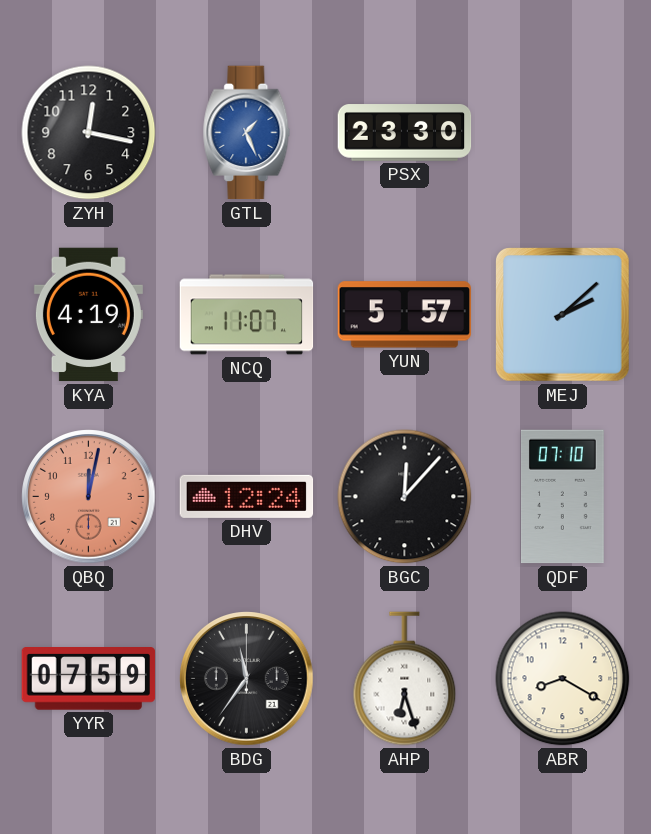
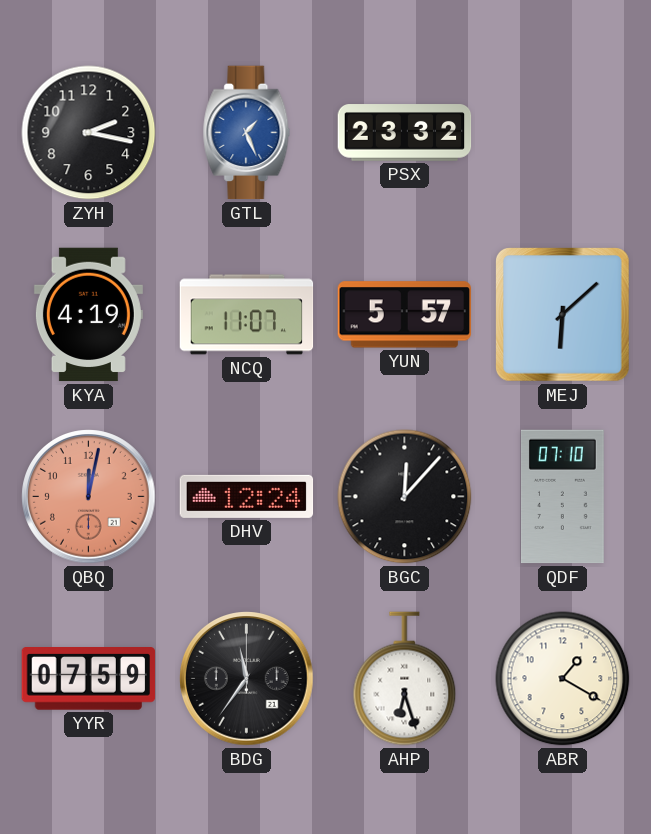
ZYH: 12:17 -> 2:17 (89, 133)
PSX: 23:30 -> 23:32 (405, 133)
MEJ: 2:08 -> 6:08 (562, 314)
ABR: 8:20 -> 1:20 (563, 679)
